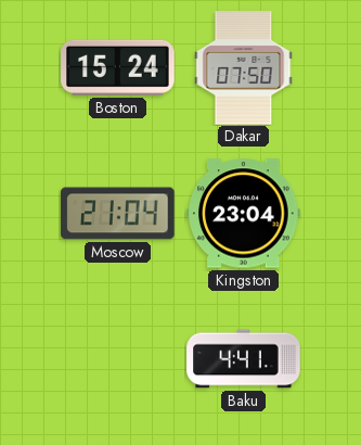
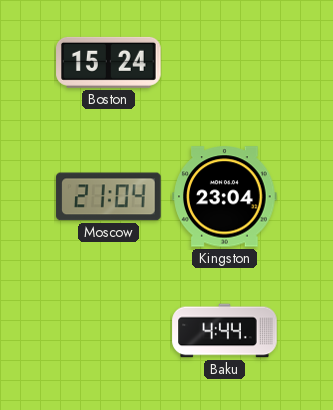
Dakar: 07:50 -> none (244, 68)
Baku: 4:41 -> 4:44 (225, 331)
